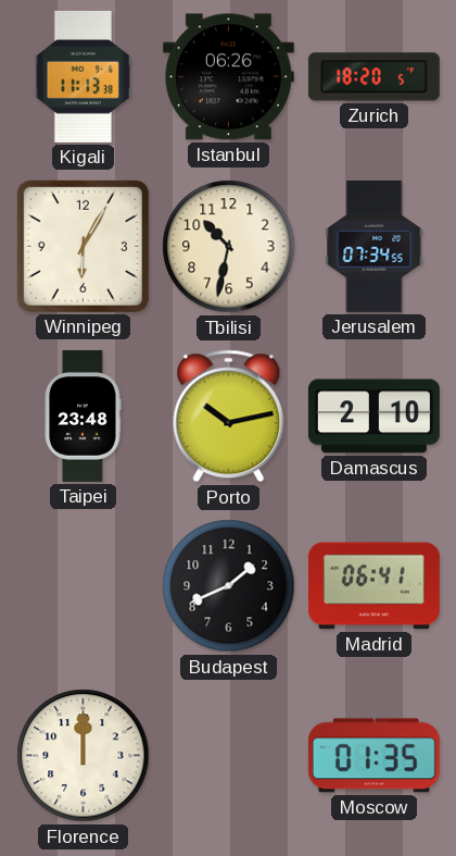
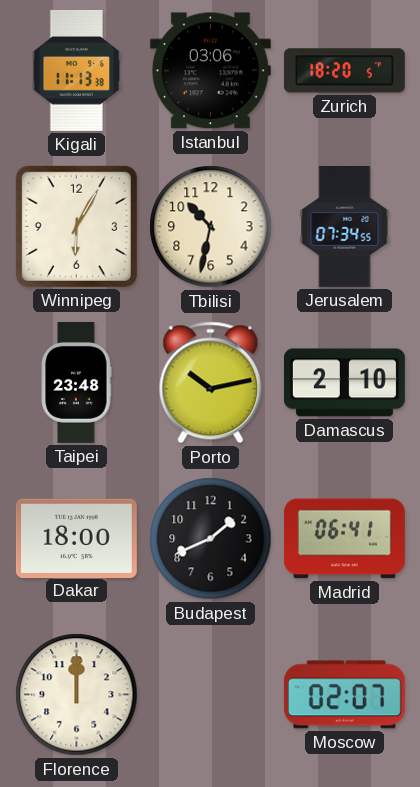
Istanbul: 06:26 -> 03:06 (210, 71)
Dakar: none -> 18:00 (76, 538)
Moscow: 01:35 -> 02:07 (344, 695)
